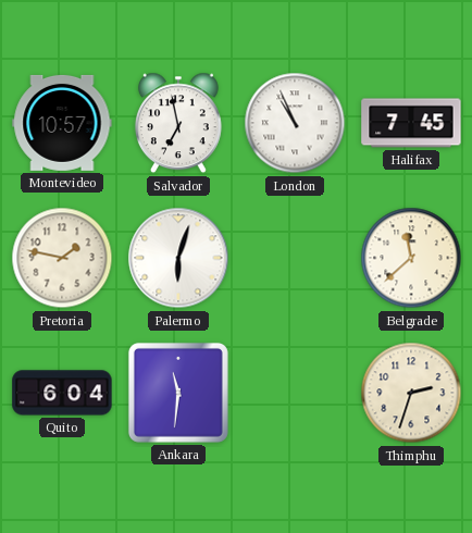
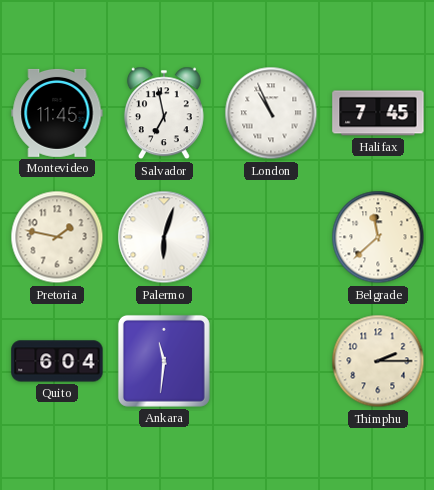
Montevideo: 10:57 -> 11:45 (57, 113)
Thimphu: 2:33 -> 2:15 (378, 361)
